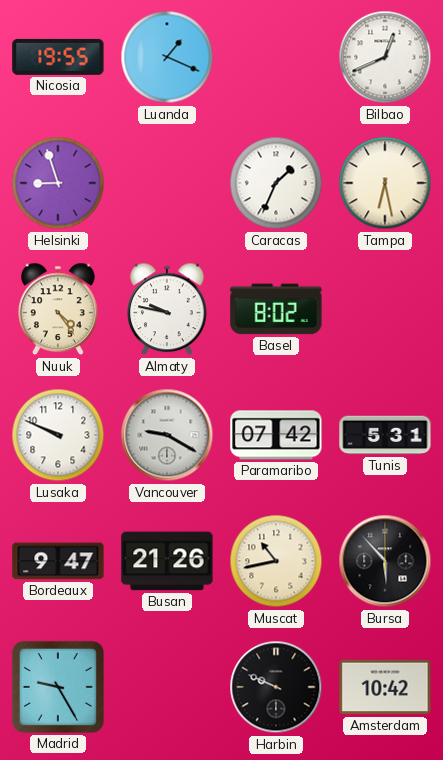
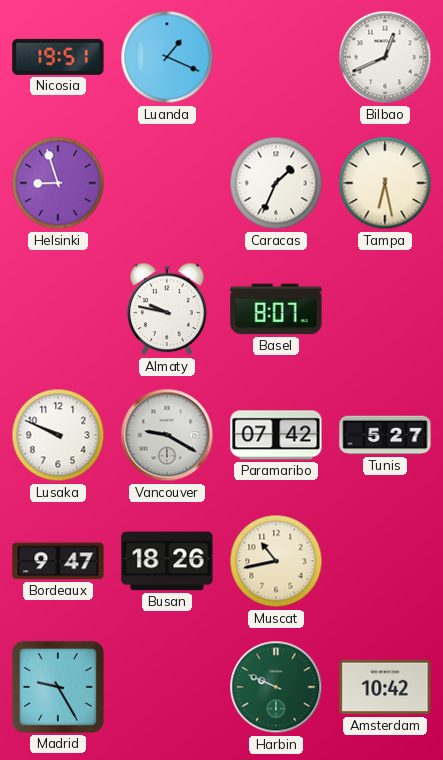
Nicosia: 19:55 -> 19:51 (58, 57)
Nuuk: 4:24 -> none (59, 309)
Basel: 8:02 -> 8:07 (276, 309)
Tunis: 5:31 -> 5:27 (385, 435)
Busan: 21:26 -> 18:26 (167, 561)
Bursa: 5:53 -> none (385, 561)
Harbin dial: black -> green (276, 687)
